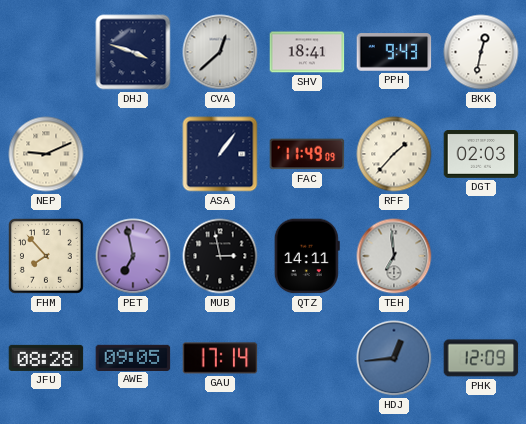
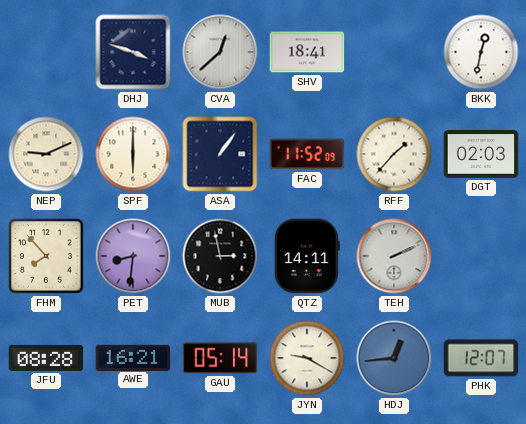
PPH: 9:43 -> none (394, 52)
SPF: none -> 6:00 (133, 154)
FAC: 11:49 -> 11:52 (307, 154)
PET: 6:58 -> 8:31 (133, 256)
TEH: 6:59 -> 2:11 (394, 256)
AWE: 09:05 -> 16:21 (133, 357)
GAU: 17:14 -> 05:14 (220, 358)
JYN: none -> 9:20 (307, 358)
PHK: 12:09 -> 12:07 (481, 358)
